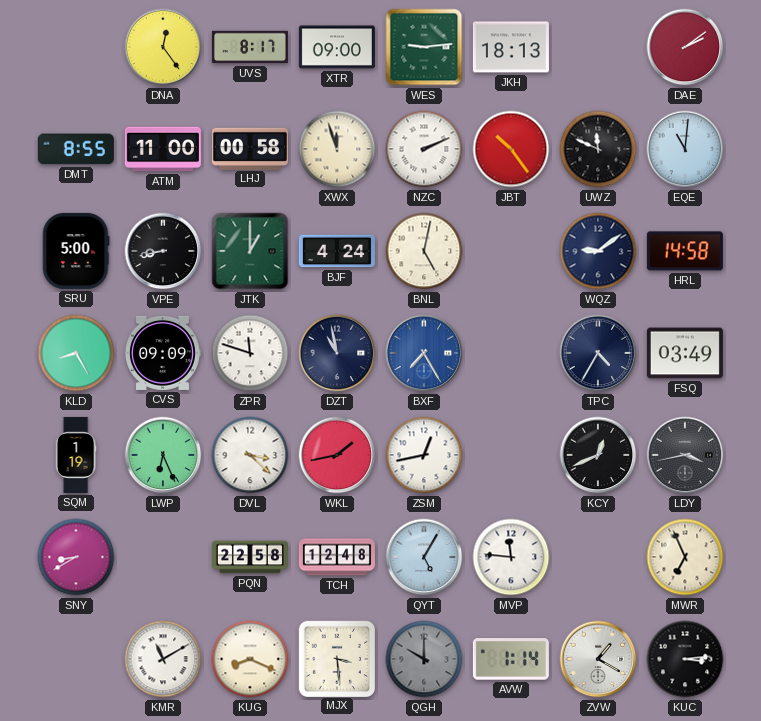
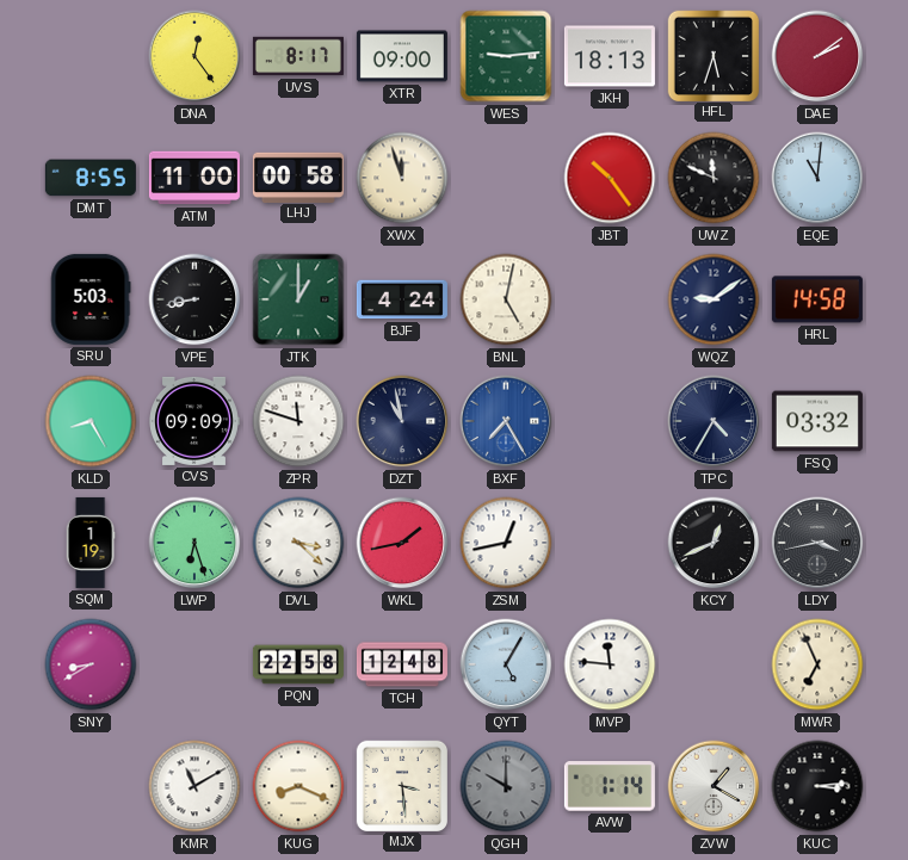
HFL: none -> 5:33 (712, 55)
NZC: 2:11 -> none (424, 149)
SRU: 5:00 -> 5:03 (91, 299)
FSQ: 03:49 -> 03:32 (817, 421)
LWP: 6:26 -> 6:27 (194, 543)
